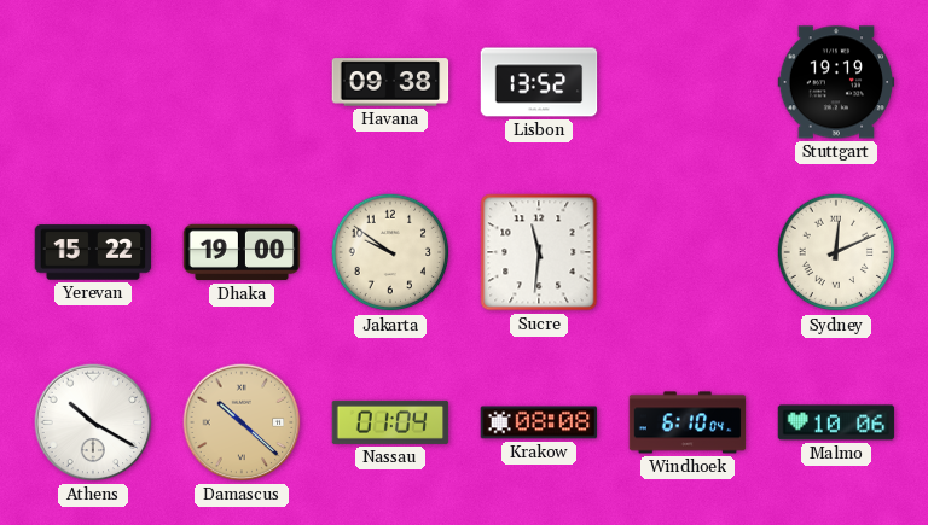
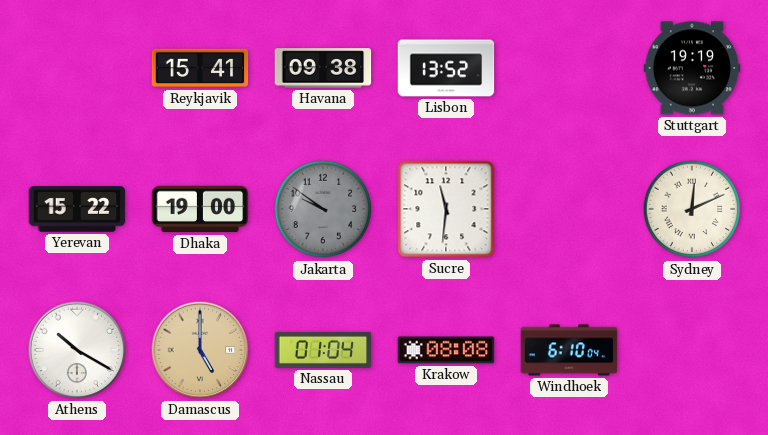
Reykjavik: none -> 15:41 (200, 68)
Jakarta dial: cream -> grey (323, 209)
Damascus: 10:22 -> 5:00 (200, 350)
Malmo: 10:06 -> none (836, 422)
